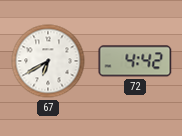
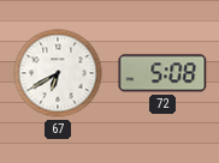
72: 4:42 -> 5:08 (162, 73)
